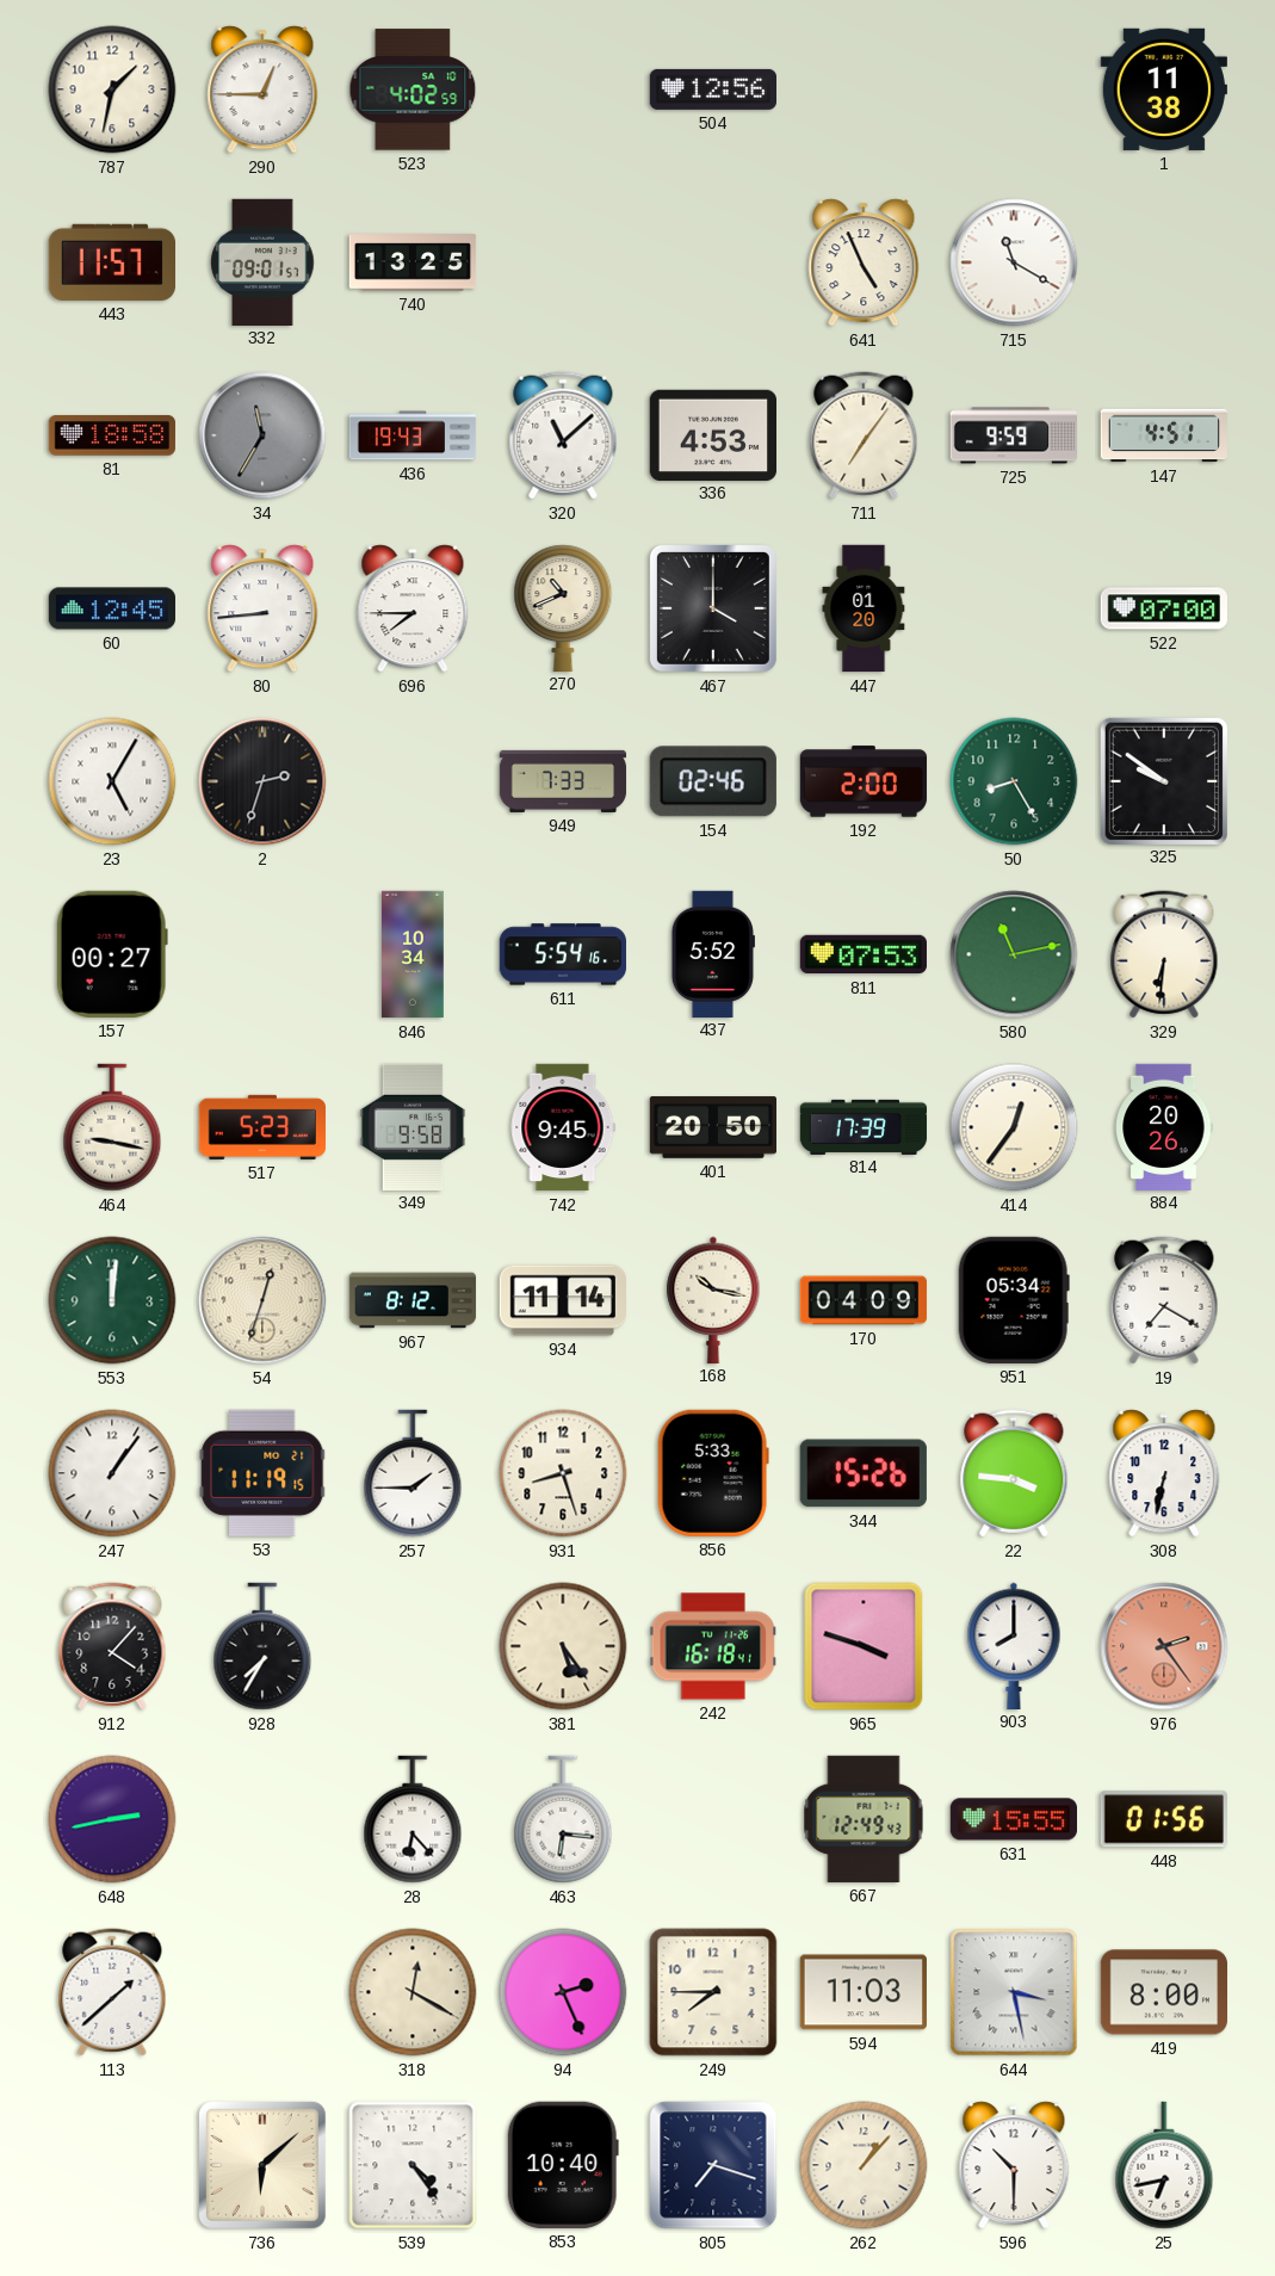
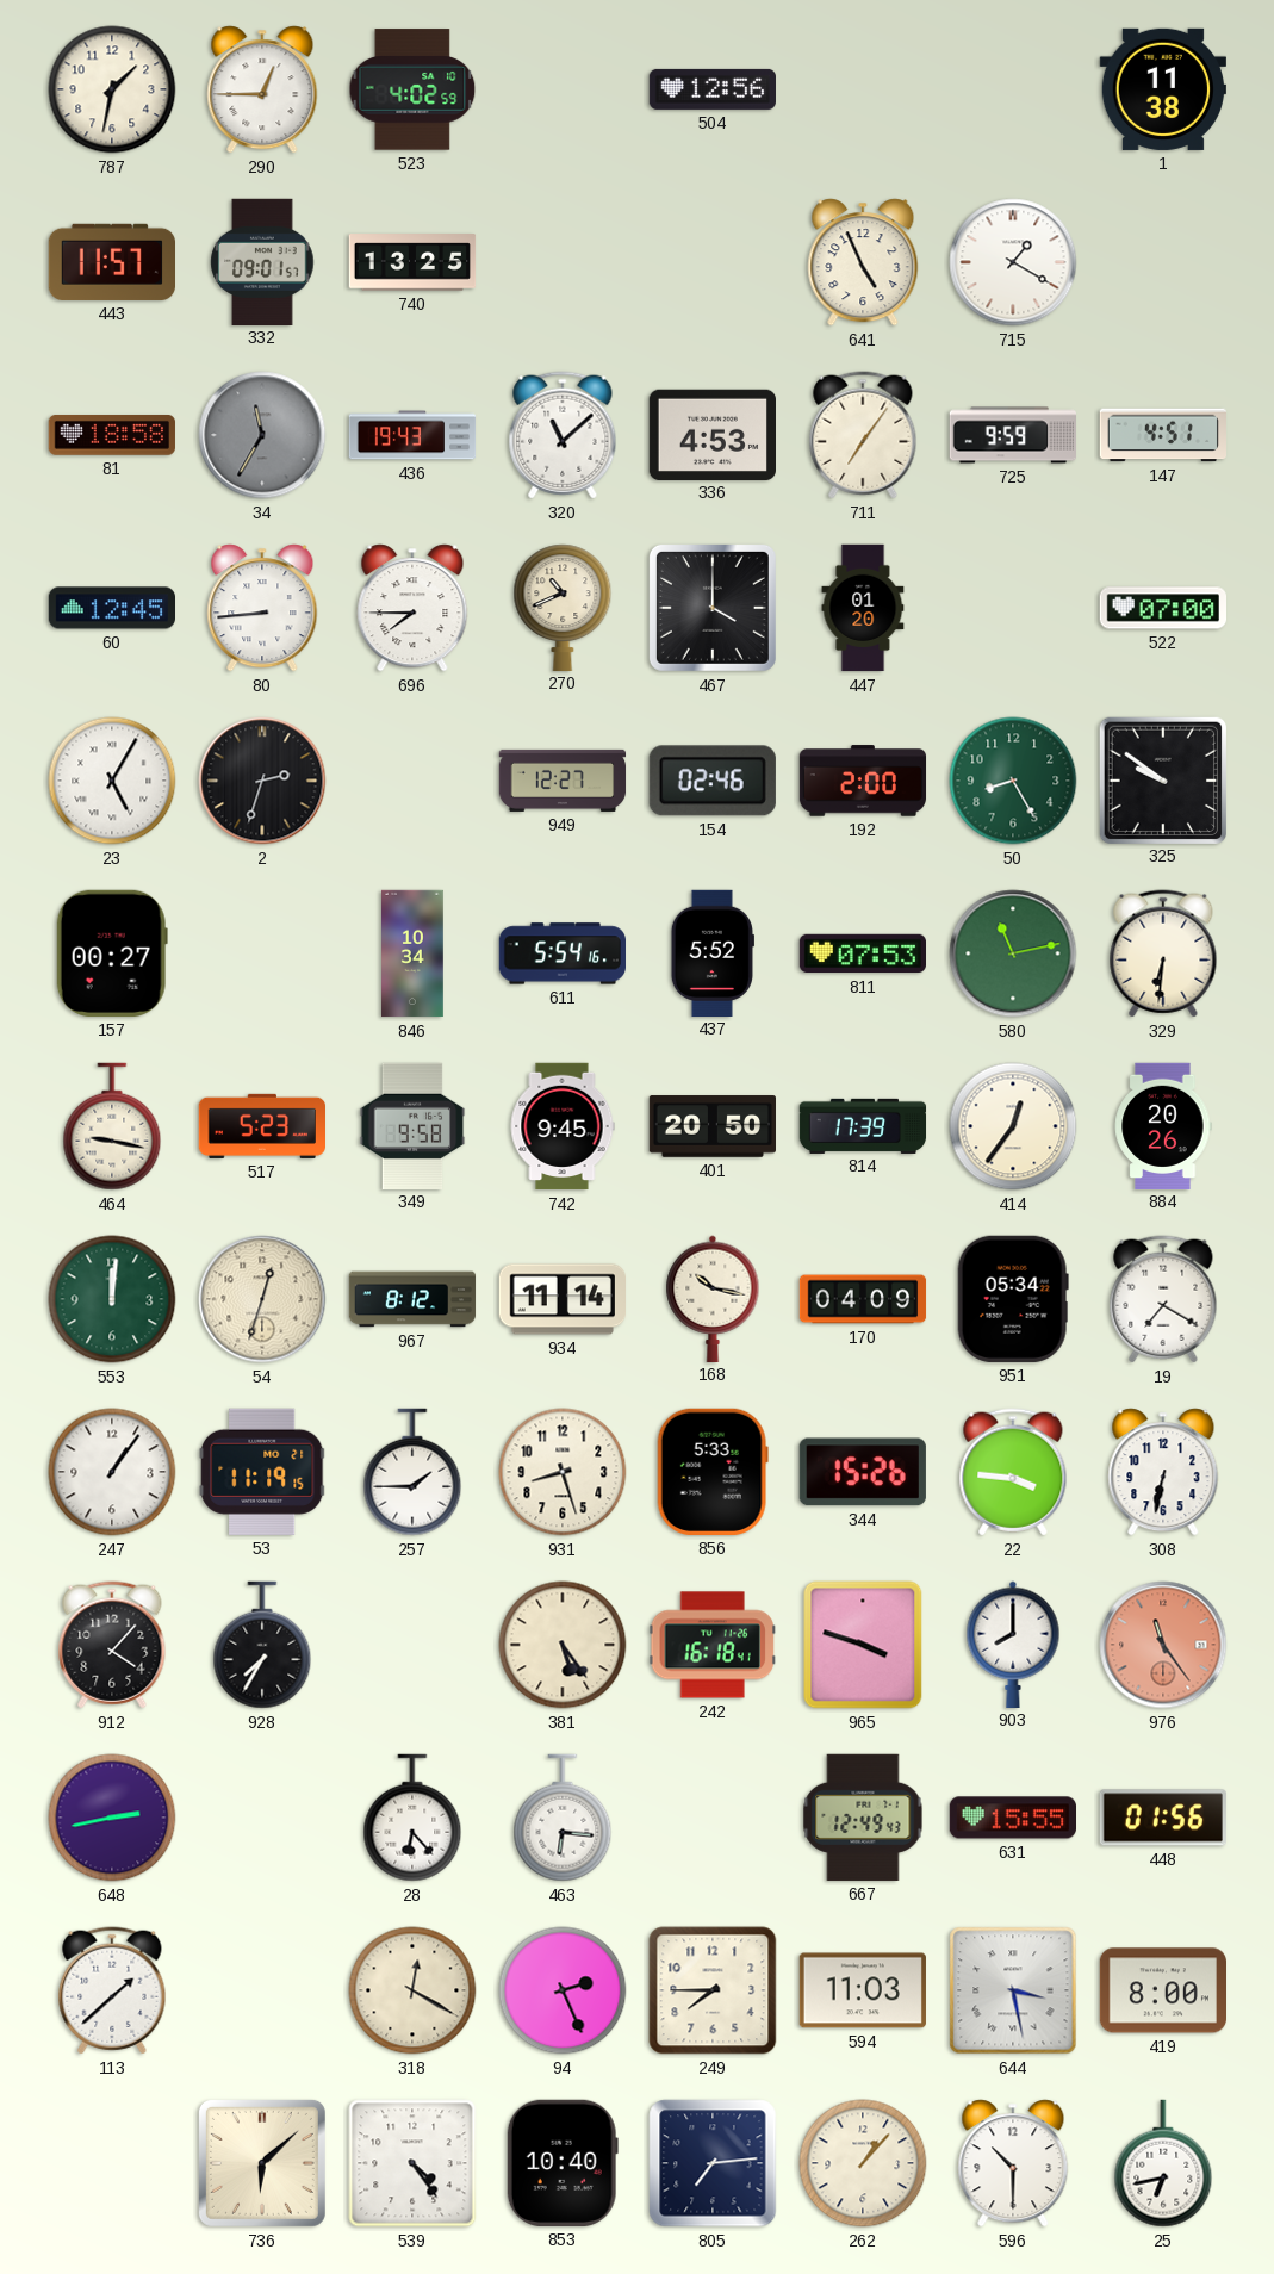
715: 11:20 -> 1:20 (1013, 262)
949: 7:33 -> 12:27 (563, 781)
976: 2:24 -> 11:24 (1163, 1645)
805: 7:18 -> 7:14 (713, 2163)
